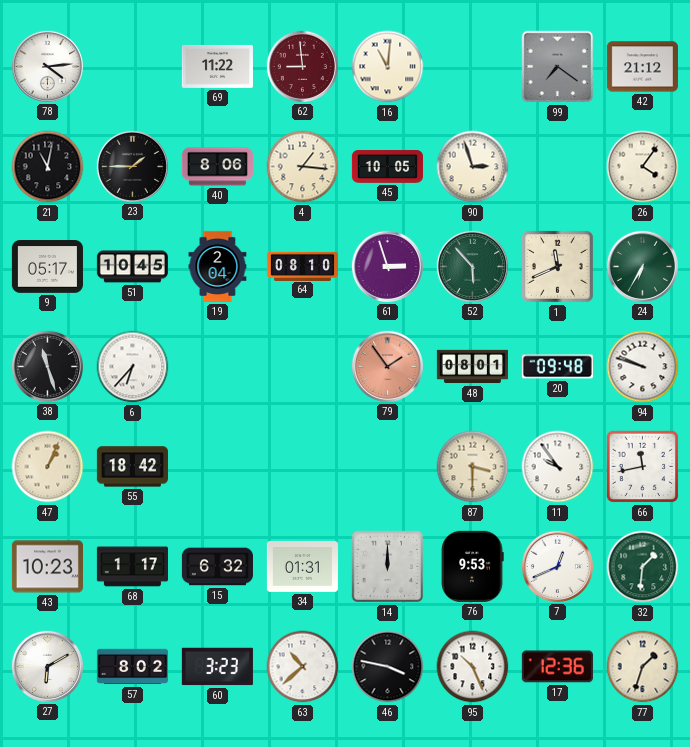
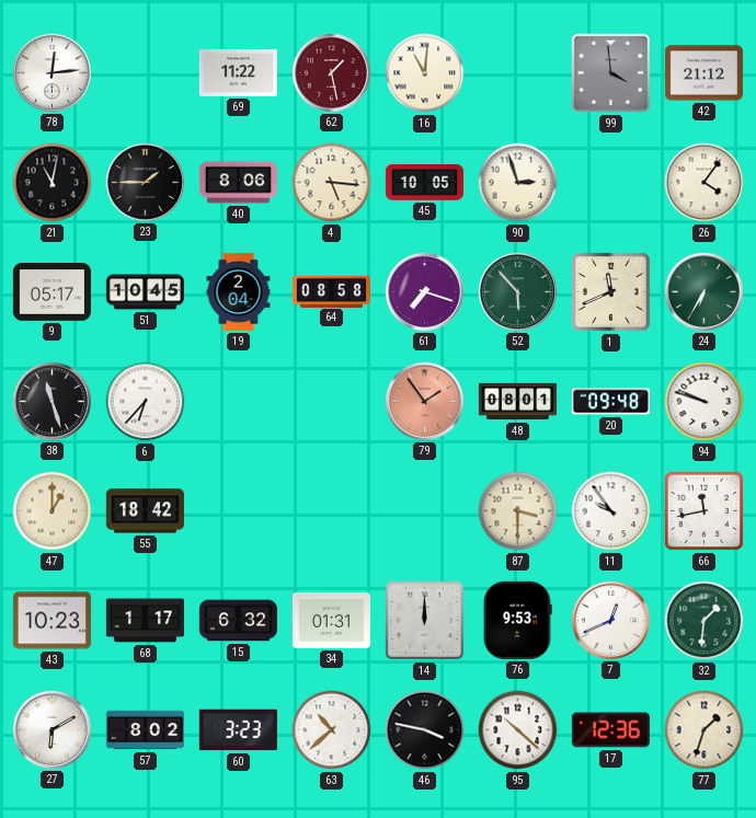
78: 4:14 -> 12:14 (51, 72)
62: 8:59 -> 1:28 (331, 72)
99: 7:21 -> 3:59 (611, 73)
4: 1:16 -> 5:16 (332, 183)
64: 08:10 -> 08:58 (331, 291)
61: 2:57 -> 7:18 (424, 291)
47: 1:04 -> 1:00 (53, 511)
95: 10:26 -> 10:22 (518, 730)
